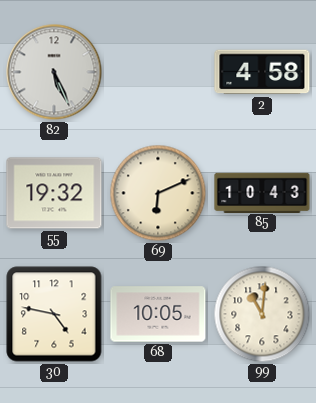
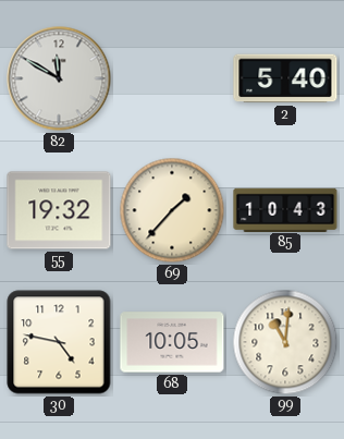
82: 5:26 -> 11:50 (59, 78)
2: 4:58 -> 5:40 (285, 78)
69: 6:11 -> 1:37 (172, 210)
